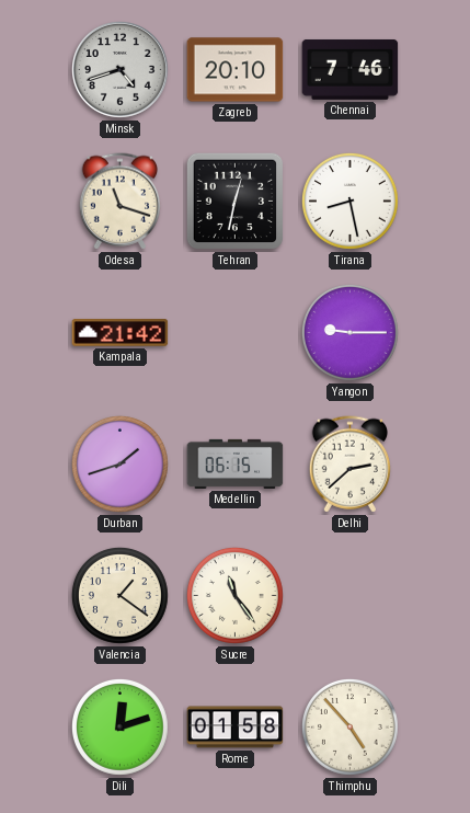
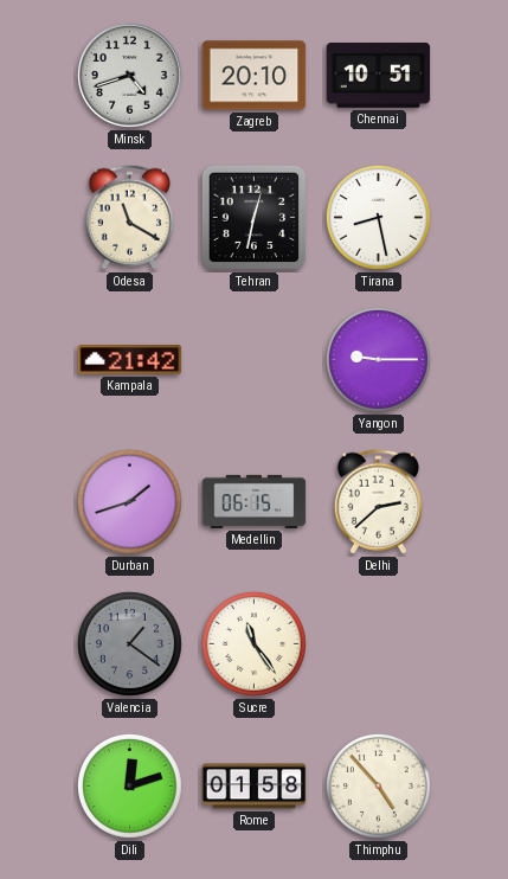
Chennai: 7:46 -> 10:51 (379, 75)
Odesa: 11:18 -> 11:20 (129, 218)
Valencia dial: cream -> grey (129, 643)
